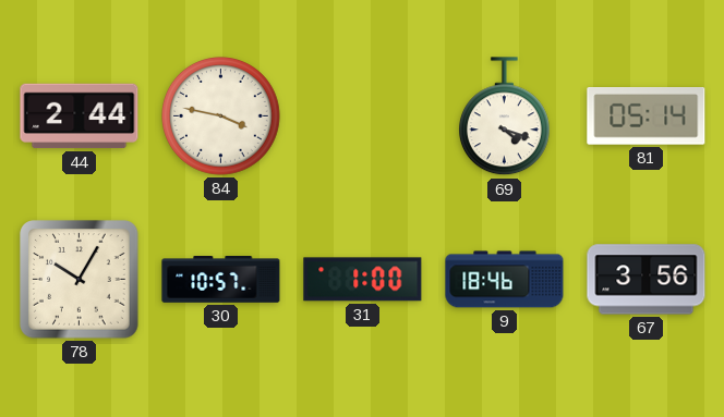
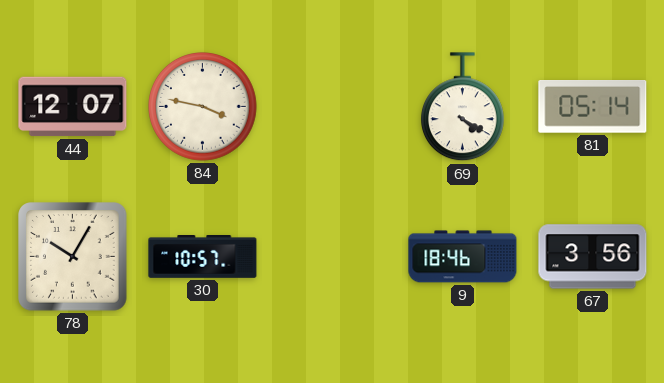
44: 2:44 -> 12:07 (73, 107)
69: 4:18 -> 4:20 (462, 107)
31: 1:00 -> none (363, 280)
